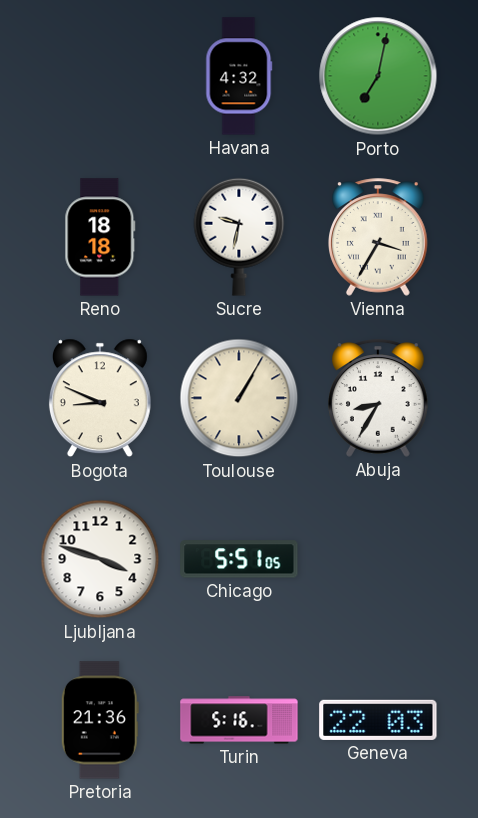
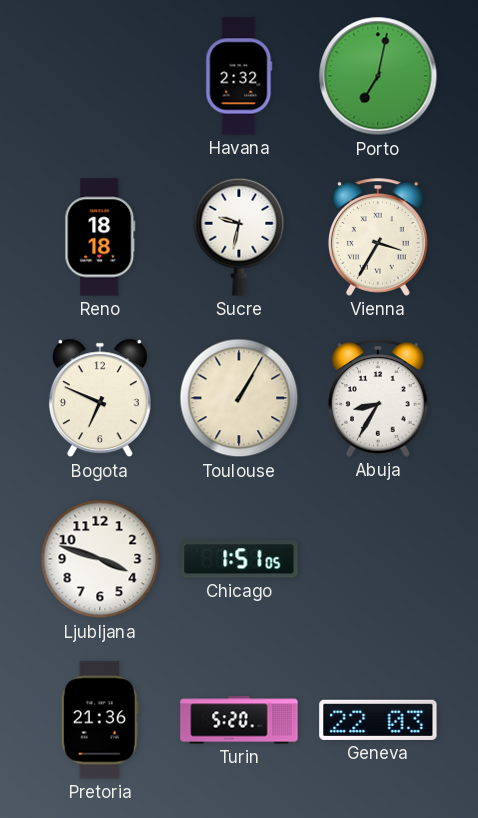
Havana: 4:32 -> 2:32 (239, 76)
Bogota: 8:49 -> 6:49 (100, 398)
Chicago: 5:51 -> 1:51 (239, 559)
Turin: 5:16 -> 5:20 (239, 720)
